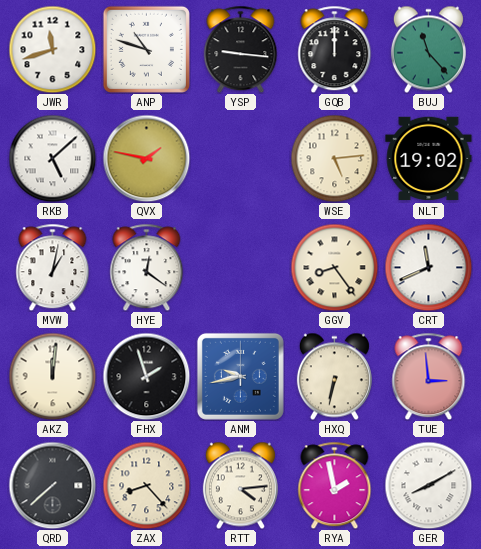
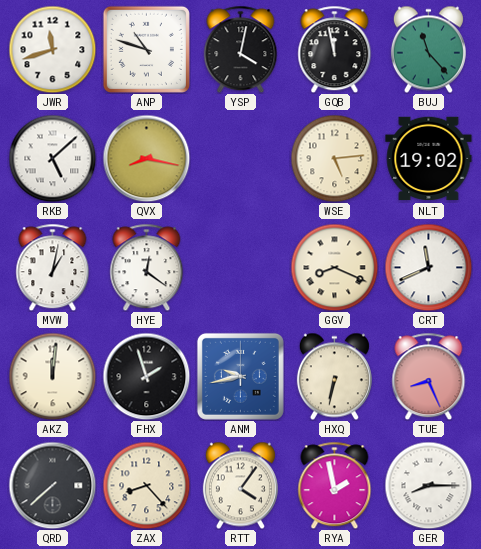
YSP: 9:16 -> 4:02 (241, 49)
GQB: 12:00 -> 11:58 (335, 49)
QVX: 1:47 -> 8:17 (146, 158)
GGV: 8:24 -> 8:19 (334, 267)
TUE: 2:59 -> 8:26 (429, 376)
RTT: 4:14 -> 4:06 (240, 485)
GER: 8:10 -> 8:15 (428, 485)
